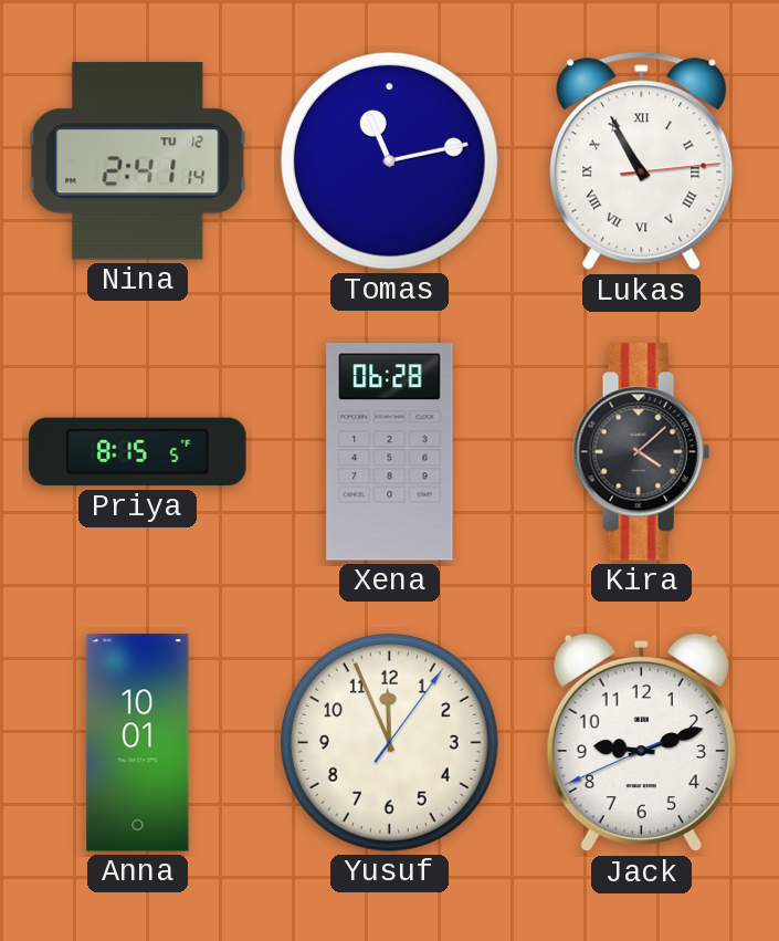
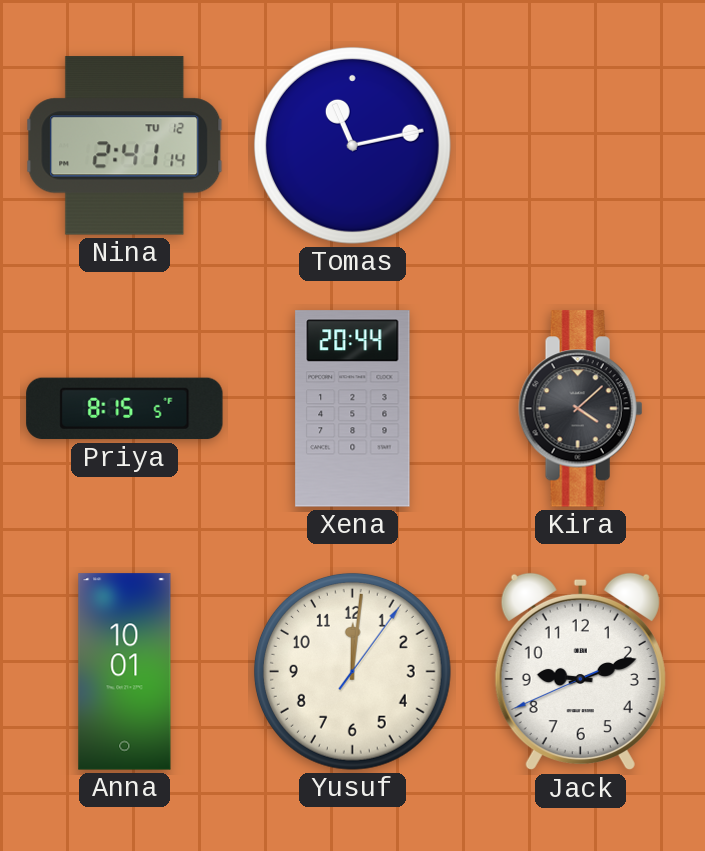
Lukas: 10:55 -> none (642, 161)
Xena: 06:28 -> 20:44 (353, 409)
Yusuf: 11:56 -> 12:01 (352, 671)
